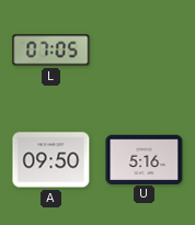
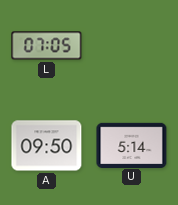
U: 5:16 -> 5:14 (132, 145)
